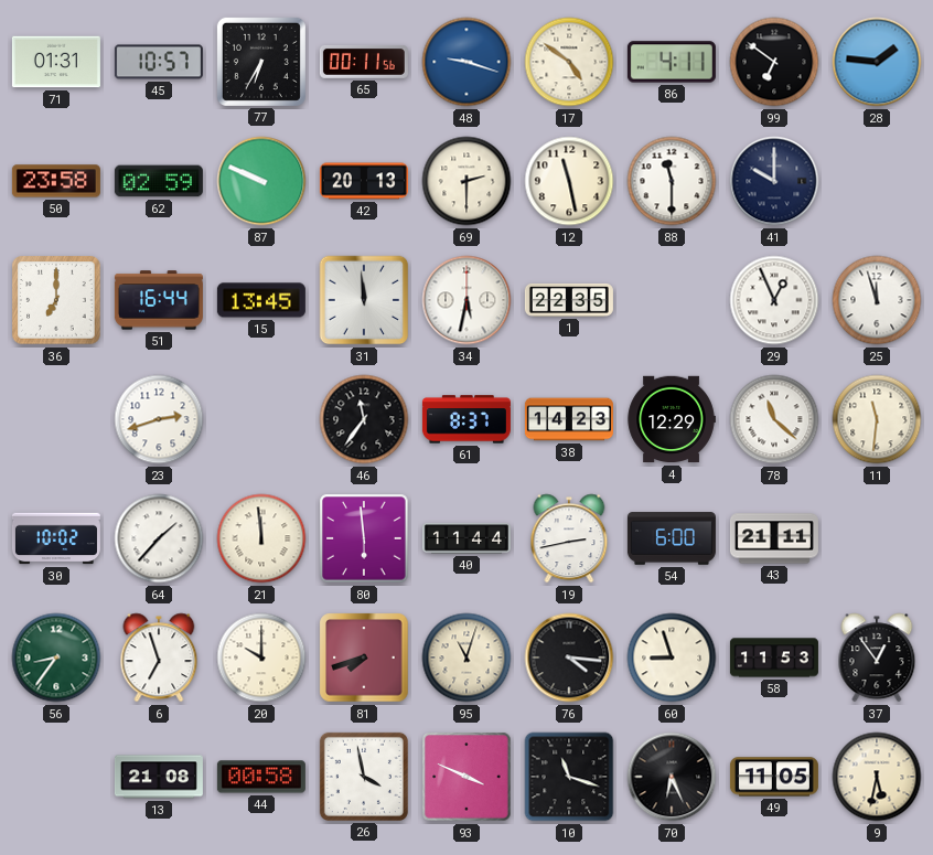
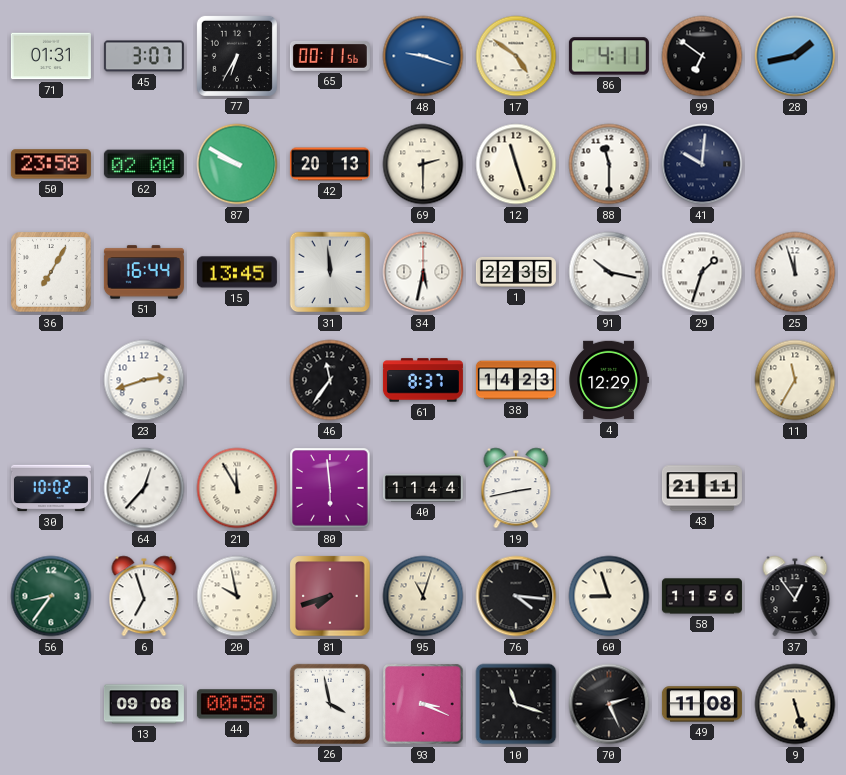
45: 10:57 -> 3:07 (144, 56)
28: 1:46 -> 1:43 (795, 56)
62: 02:59 -> 02:00 (144, 164)
87: 9:49 -> 9:50 (237, 164)
12: 11:28 -> 11:27 (516, 164)
41: 10:00 -> 10:01 (702, 164)
36: 7:00 -> 7:05 (51, 272)
91: none -> 10:17 (609, 272)
29: 12:56 -> 1:33 (702, 272)
78: 11:22 -> none (774, 419)
11: 11:31 -> 11:35 (795, 380)
64: 1:37 -> 12:37 (144, 488)
21: 11:59 -> 11:55 (237, 488)
54: 6:00 -> none (672, 538)
20: 10:00 -> 9:58 (237, 596)
58: 11:53 -> 11:56 (702, 596)
13: 21:08 -> 09:08 (144, 704)
93: 3:49 -> 3:19 (423, 704)
70: 6:26 -> 2:26 (609, 704)
49: 11:05 -> 11:08 (702, 704)
9: 5:32 -> 5:27 (795, 704)
